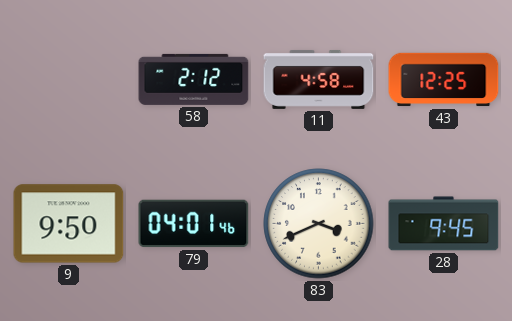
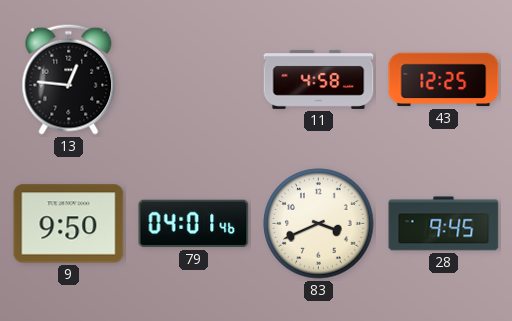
13: none -> 12:46 (69, 79)
58: 2:12 -> none (194, 79)
